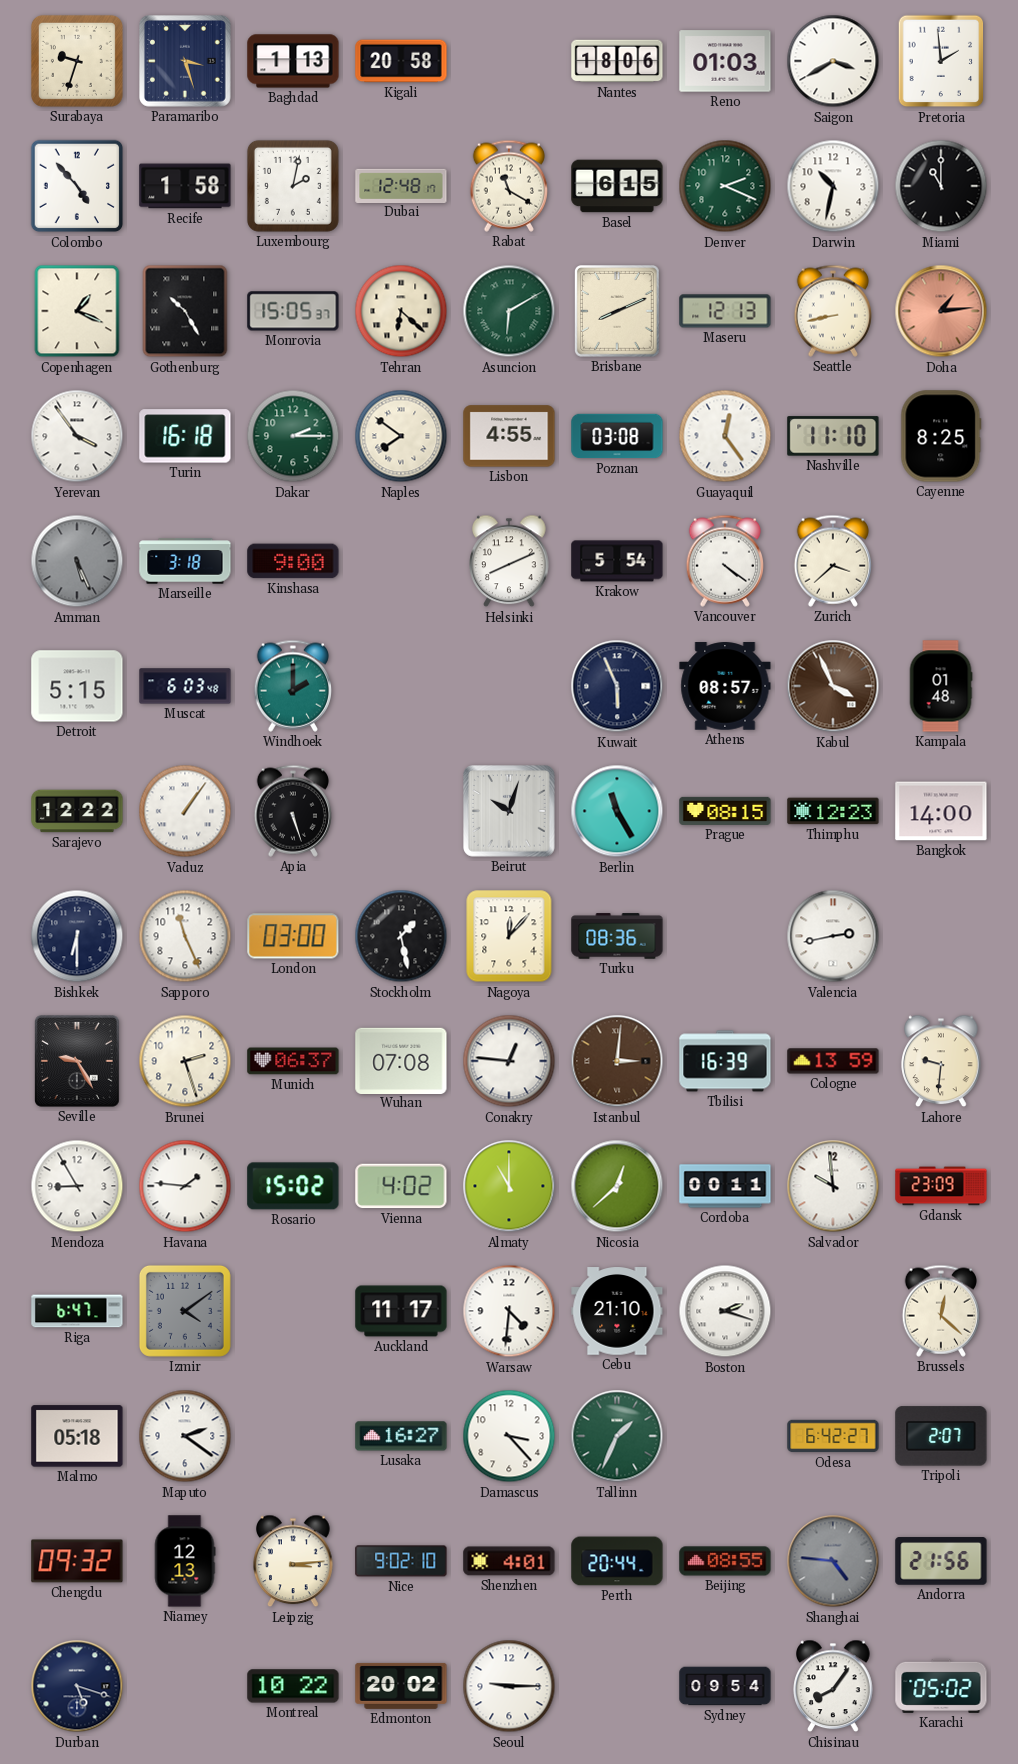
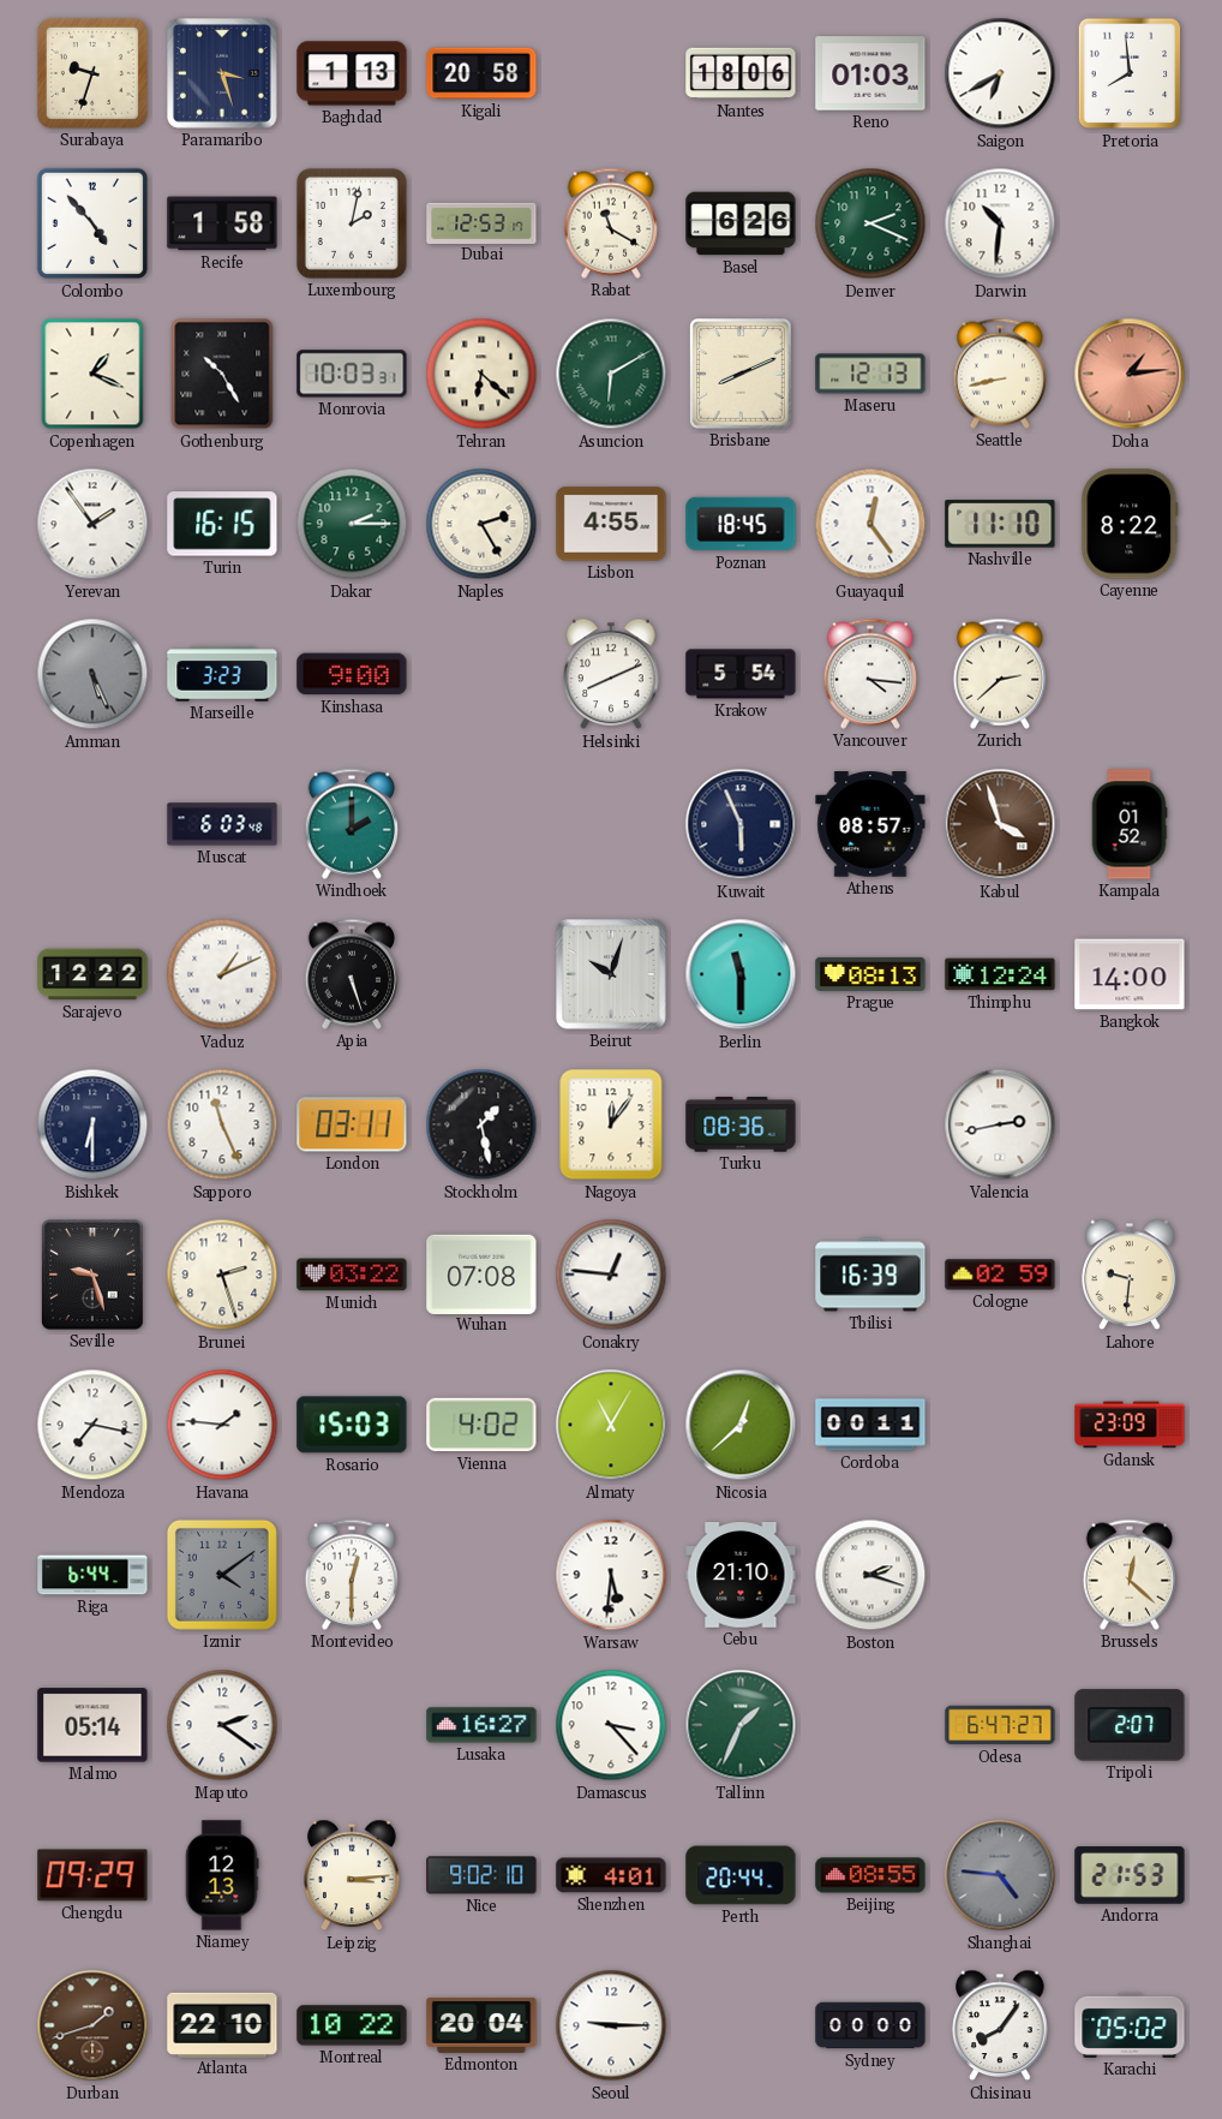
Saigon: 3:40 -> 6:40 (1000, 73)
Pretoria: 1:59 -> 7:59 (1130, 73)
Dubai: 12:48 -> 12:53 (481, 222)
Basel: 6:15 -> 6:26 (741, 223)
Darwin: 10:32 -> 10:31 (1000, 223)
Miami: 11:00 -> none (941, 186)
Monrovia: 15:05 -> 10:03 (352, 374)
Yerevan: 3:54 -> 1:54 (92, 524)
Turin: 16:18 -> 16:15 (222, 524)
Naples: 7:51 -> 2:25 (481, 524)
Poznan: 03:08 -> 18:45 (741, 524)
Cayenne: 8:25 -> 8:22 (1130, 524)
Marseille: 3:18 -> 3:23 (222, 674)
Vancouver: 4:21 -> 4:16 (869, 674)
Zurich: 3:38 -> 2:38 (999, 674)
Detroit: 5:15 -> none (77, 686)
Kabul: 3:56 -> 3:57 (1000, 824)
Kampala: 01:48 -> 01:52 (1130, 824)
Vaduz: 1:06 -> 1:11 (222, 974)
Berlin: 11:25 -> 11:30 (741, 974)
Prague: 08:15 -> 08:13 (870, 974)
Thimphu: 12:23 -> 12:24 (1000, 974)
London: 03:00 -> 03:11 (352, 1124)
Nagoya: 12:07 -> 12:06 (611, 1124)
Seville: 9:25 -> 9:27 (94, 1276)
Munich: 06:37 -> 03:22 (352, 1275)
Istanbul: 3:01 -> none (617, 1061)
Cologne: 13:59 -> 02:59 (1000, 1275)
Mendoza: 8:55 -> 7:17 (92, 1425)
Rosario: 15:02 -> 15:03 (352, 1425)
Almaty: 11:00 -> 11:05 (611, 1425)
Salvador: 9:59 -> none (833, 1186)
Riga: 6:47 -> 6:44 (92, 1575)
Montevideo: none -> 12:30 (351, 1575)
Auckland: 11:17 -> none (401, 1311)
Warsaw: 4:31 -> 5:31 (611, 1575)
Malmo: 05:18 -> 05:14 (92, 1725)
Odesa: 6:42 -> 6:47 (1000, 1725)
Chengdu: 09:32 -> 09:29 (92, 1875)
Andorra: 21:56 -> 21:53 (1130, 1875)
Durban: 5:18 -> 1:42 (92, 2025)
Durban dial: navy -> brown (92, 2025)
Atlanta: none -> 22:10 (222, 2024)
Edmonton: 20:02 -> 20:04 (481, 2025)
Sydney: 09:54 -> 00:00 (870, 2025)
